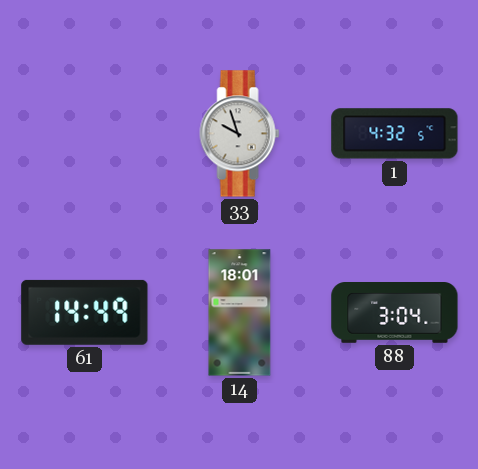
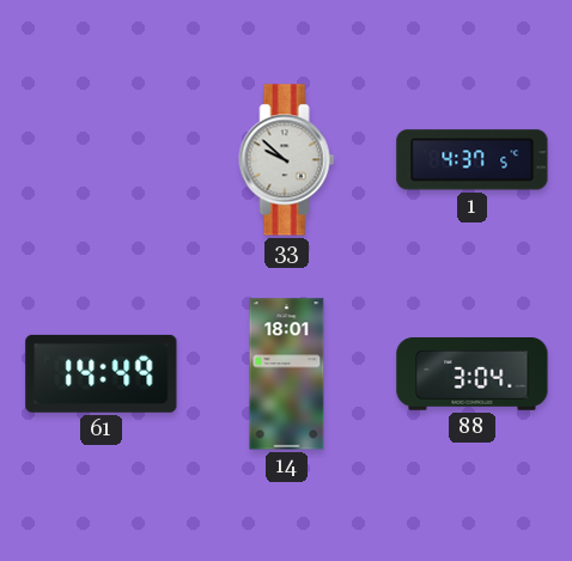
33: 9:57 -> 9:52 (287, 160)
1: 4:32 -> 4:37 (473, 160)
